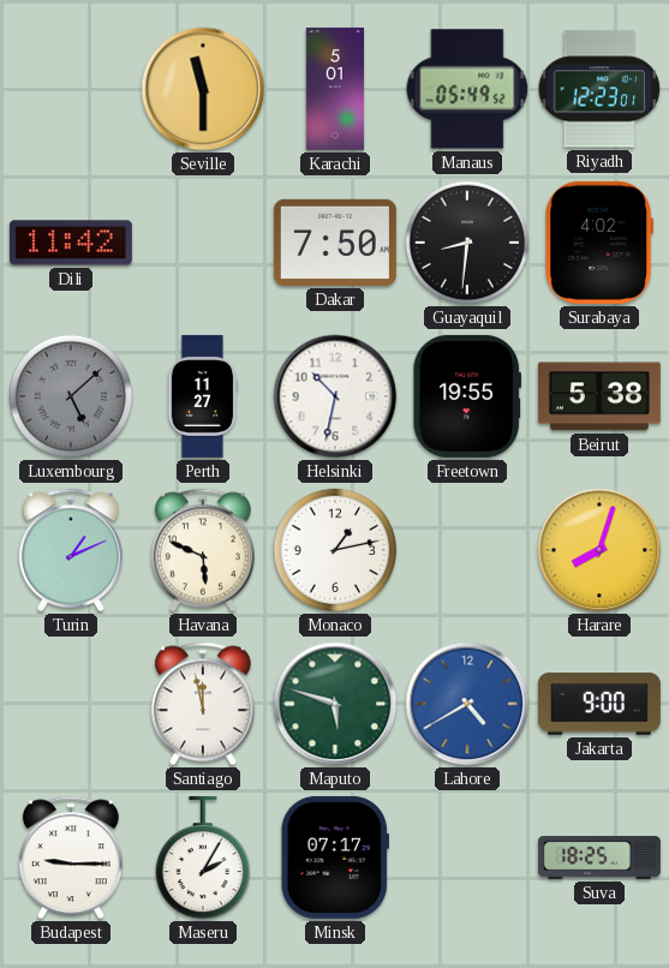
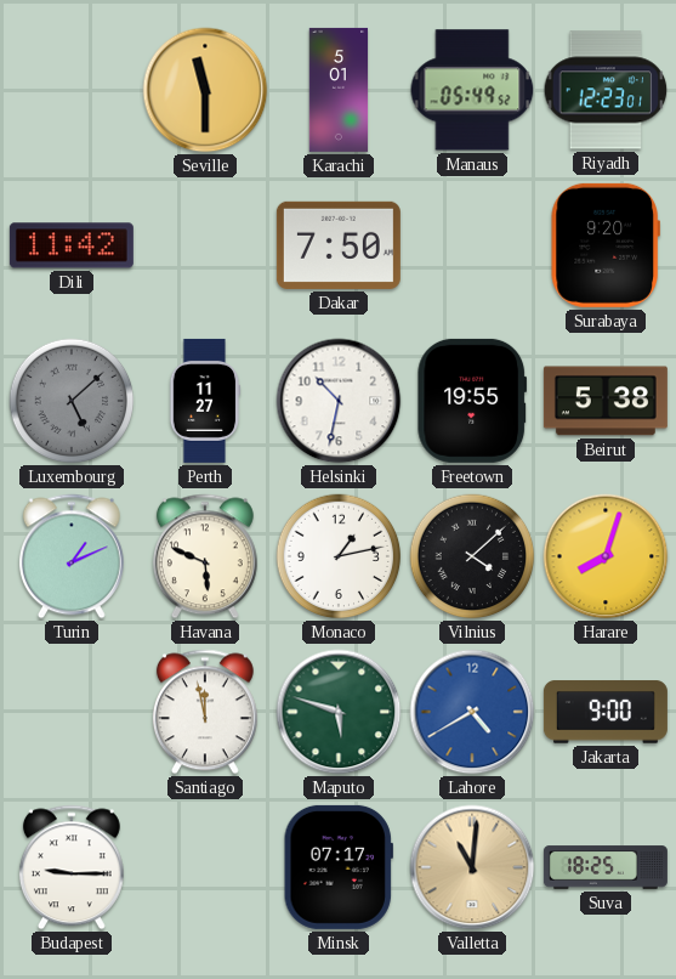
Guayaquil: 8:31 -> none (467, 243)
Surabaya: 4:02 -> 9:20 (606, 245)
Vilnius: none -> 4:08 (472, 556)
Maseru: 2:05 -> none (202, 858)
Valletta: none -> 11:01 (472, 867)
